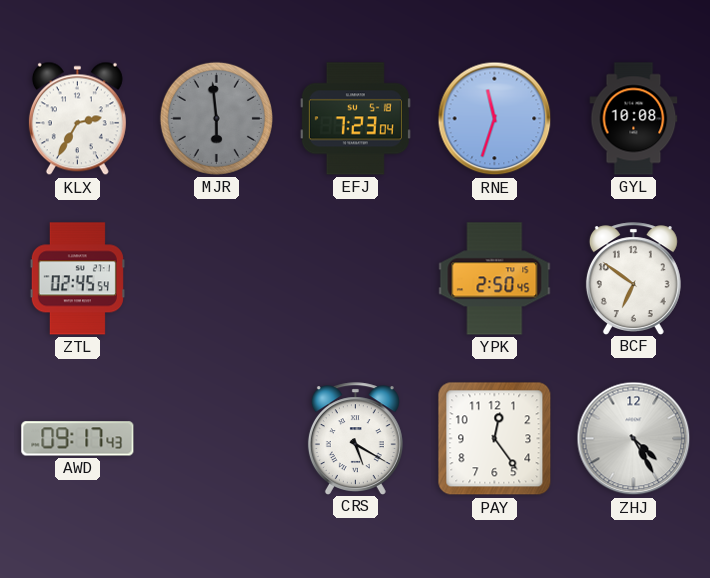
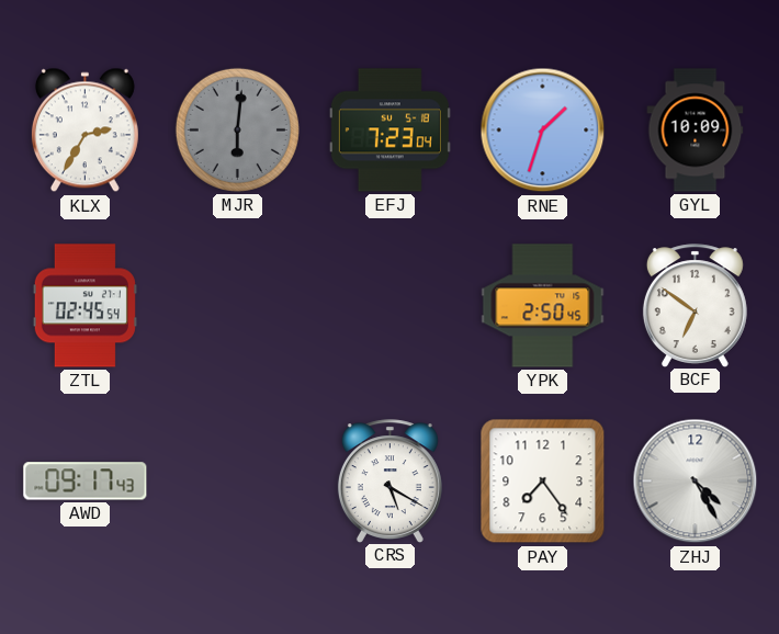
MJR: 5:59 -> 6:01 (237, 129)
RNE: 11:33 -> 1:33 (543, 131)
GYL: 10:08 -> 10:09 (696, 131)
PAY: 12:24 -> 7:24 (543, 482)
